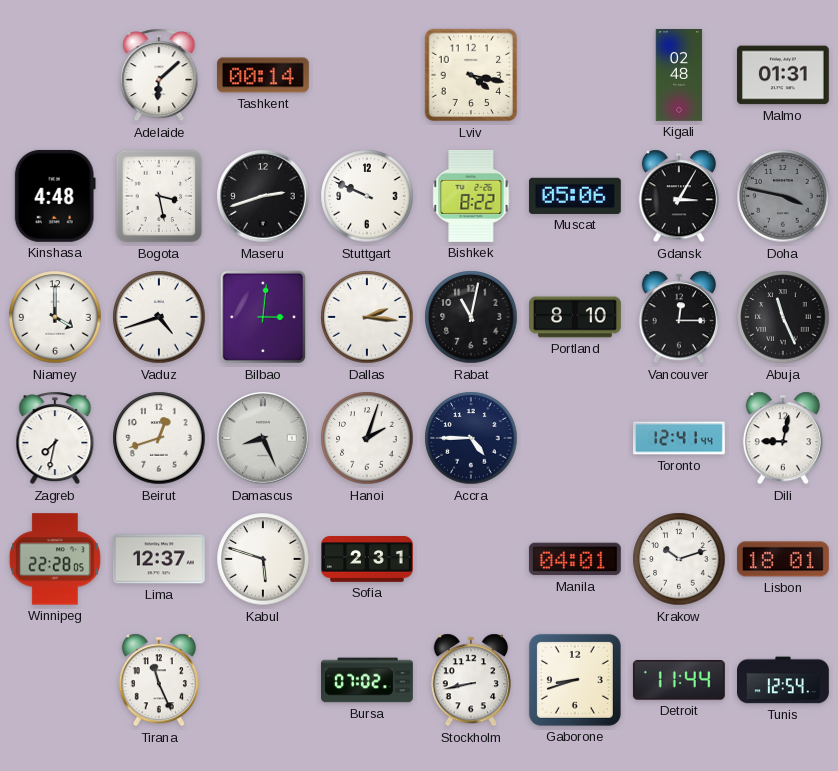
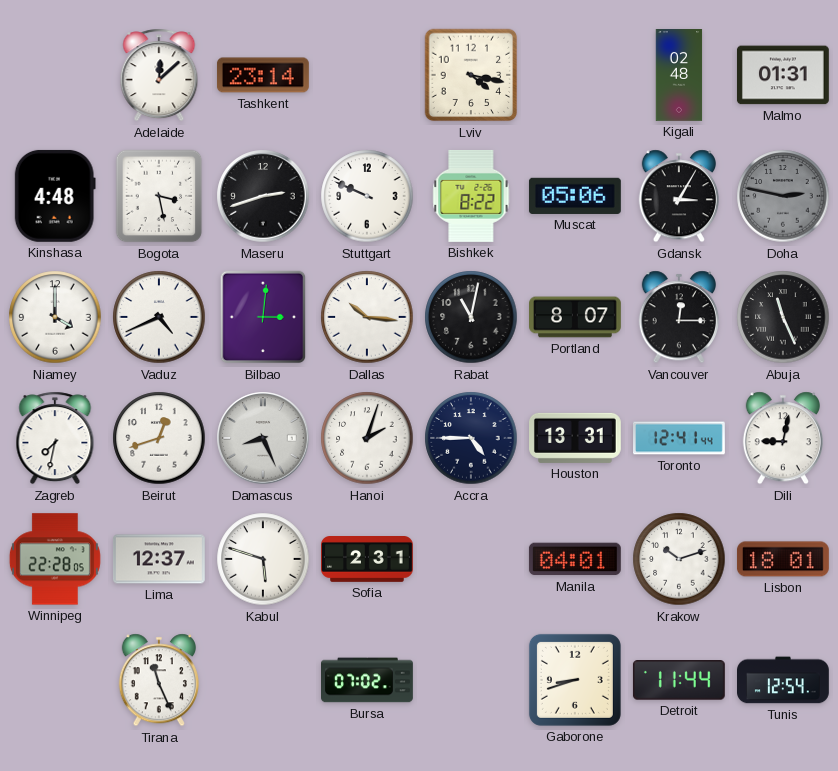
Adelaide: 6:08 -> 12:08 (159, 75)
Tashkent: 00:14 -> 23:14 (263, 75)
Doha: 3:47 -> 2:47 (783, 196)
Vaduz: 4:42 -> 4:41 (159, 317)
Dallas: 2:16 -> 10:16 (367, 317)
Portland: 8:10 -> 8:07 (576, 317)
Houston: none -> 13:31 (576, 438)
Stockholm: 8:43 -> none (471, 680)
